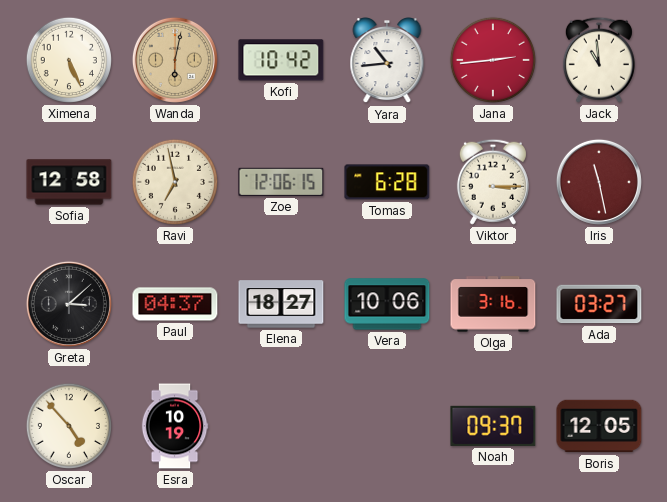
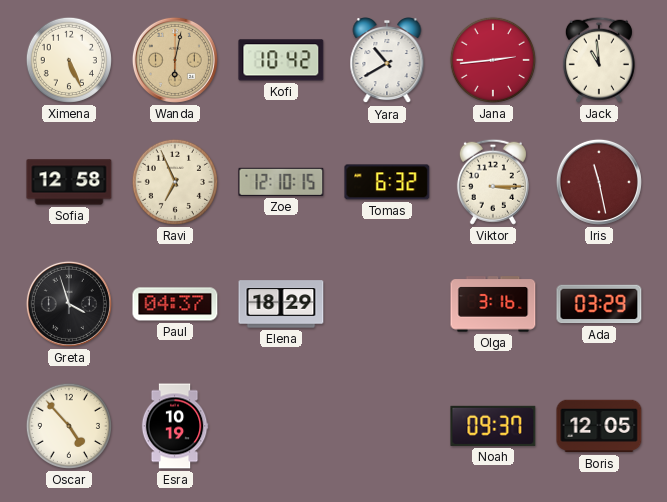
Yara: 10:44 -> 10:40 (387, 61)
Ravi: 6:58 -> 6:56 (175, 182)
Zoe: 12:06 -> 12:10 (281, 182)
Tomas: 6:28 -> 6:32 (387, 182)
Greta: 3:08 -> 3:57 (69, 304)
Elena: 18:27 -> 18:29 (281, 304)
Vera: 10:06 -> none (387, 304)
Ada: 03:27 -> 03:29 (599, 304)
